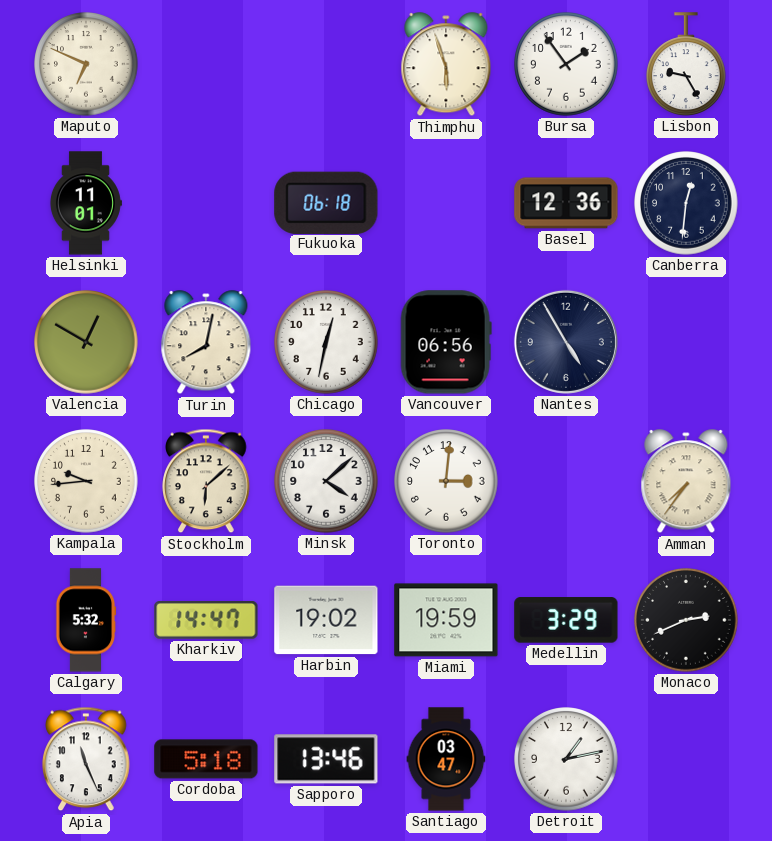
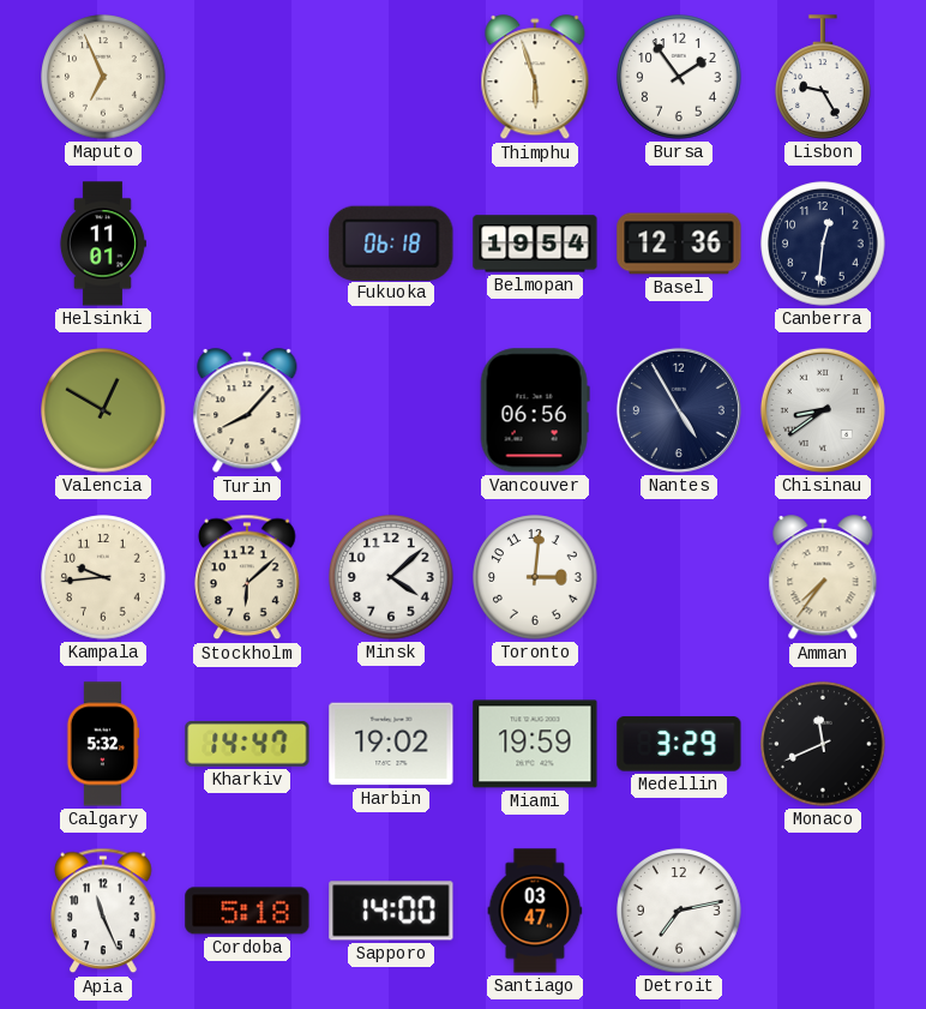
Maputo: 6:49 -> 6:56 (103, 77)
Belmopan: none -> 19:54 (535, 244)
Turin: 8:02 -> 8:07 (247, 412)
Chicago: 12:32 -> none (326, 342)
Chisinau: none -> 8:39 (823, 410)
Monaco: 2:41 -> 11:41 (823, 744)
Sapporo: 13:46 -> 14:00 (391, 911)
Detroit: 1:13 -> 7:13 (679, 911)
